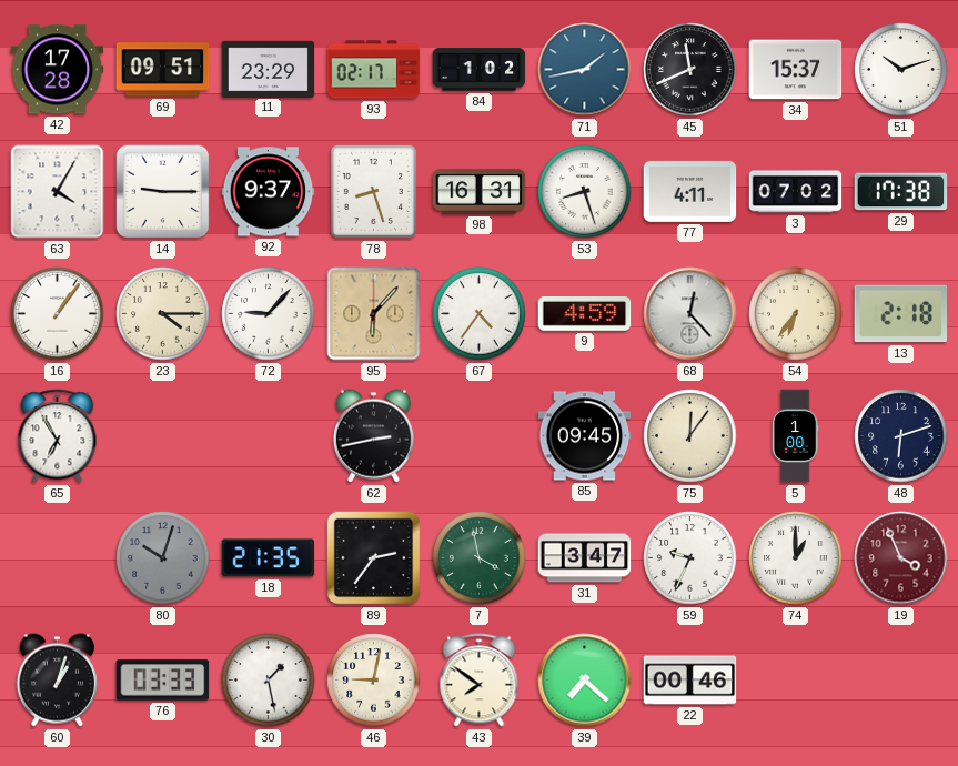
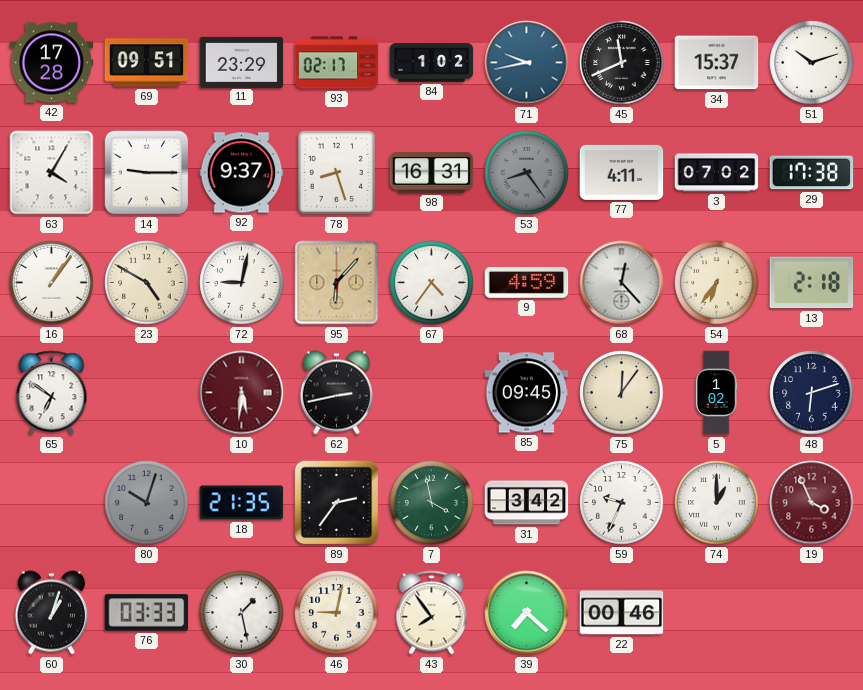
71: 1:43 -> 9:43 (527, 63)
53: 8:27 -> 8:24 (527, 173)
53 dial: white -> grey (527, 173)
23: 4:15 -> 4:50 (147, 283)
72: 9:07 -> 9:02 (242, 283)
65: 6:55 -> 6:51 (52, 393)
10: none -> 5:31 (242, 393)
5: 1:00 -> 1:02 (716, 393)
31: 3:47 -> 3:42 (527, 503)
43: 7:51 -> 7:54 (432, 613)
